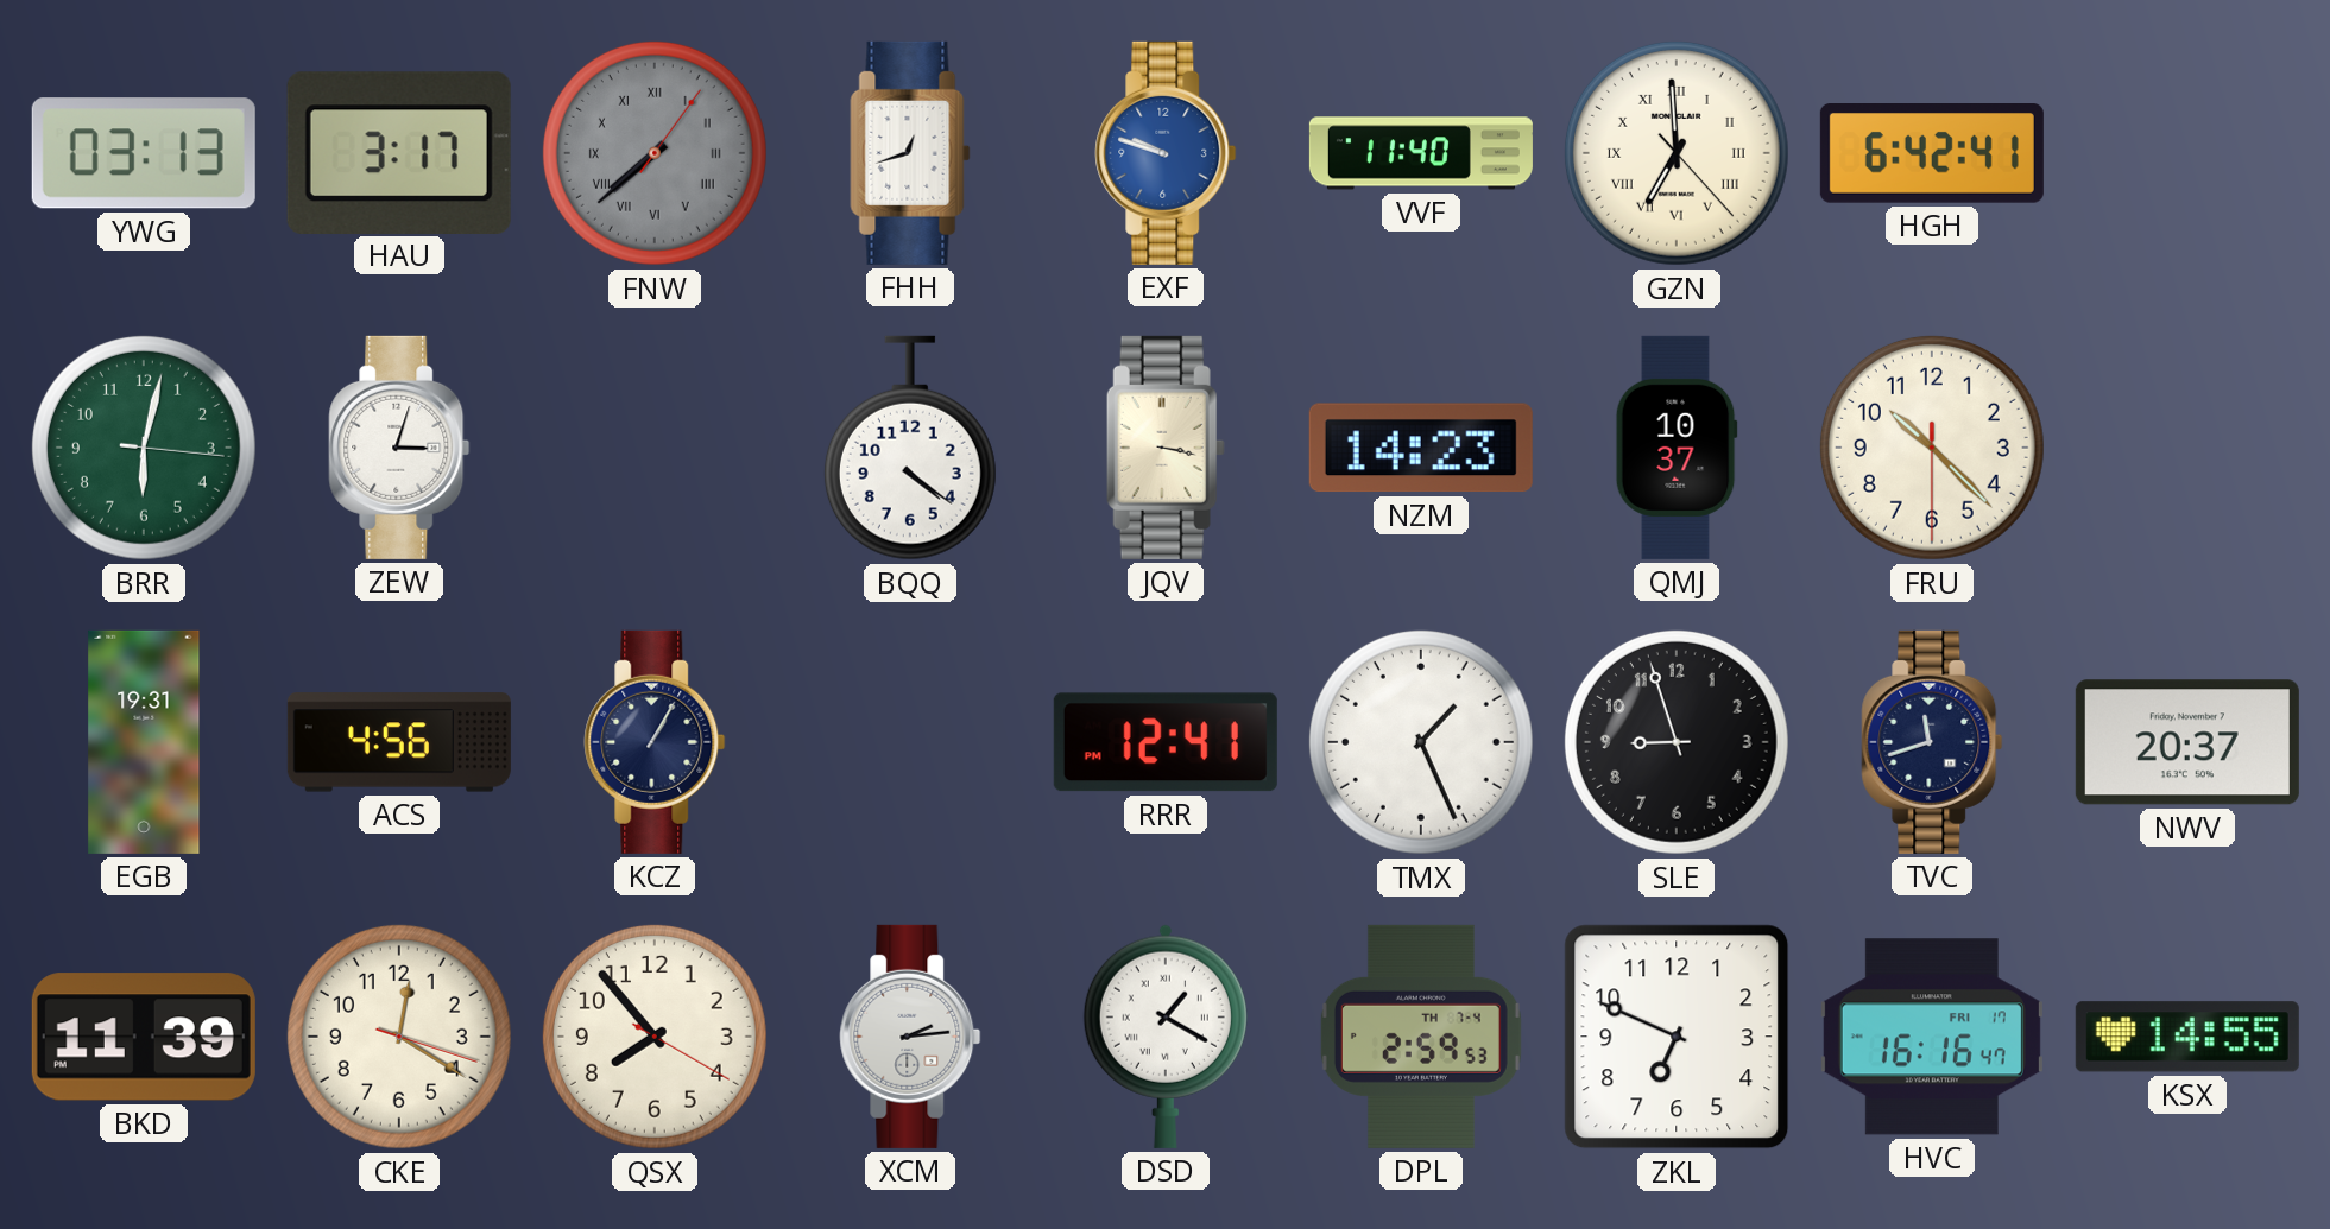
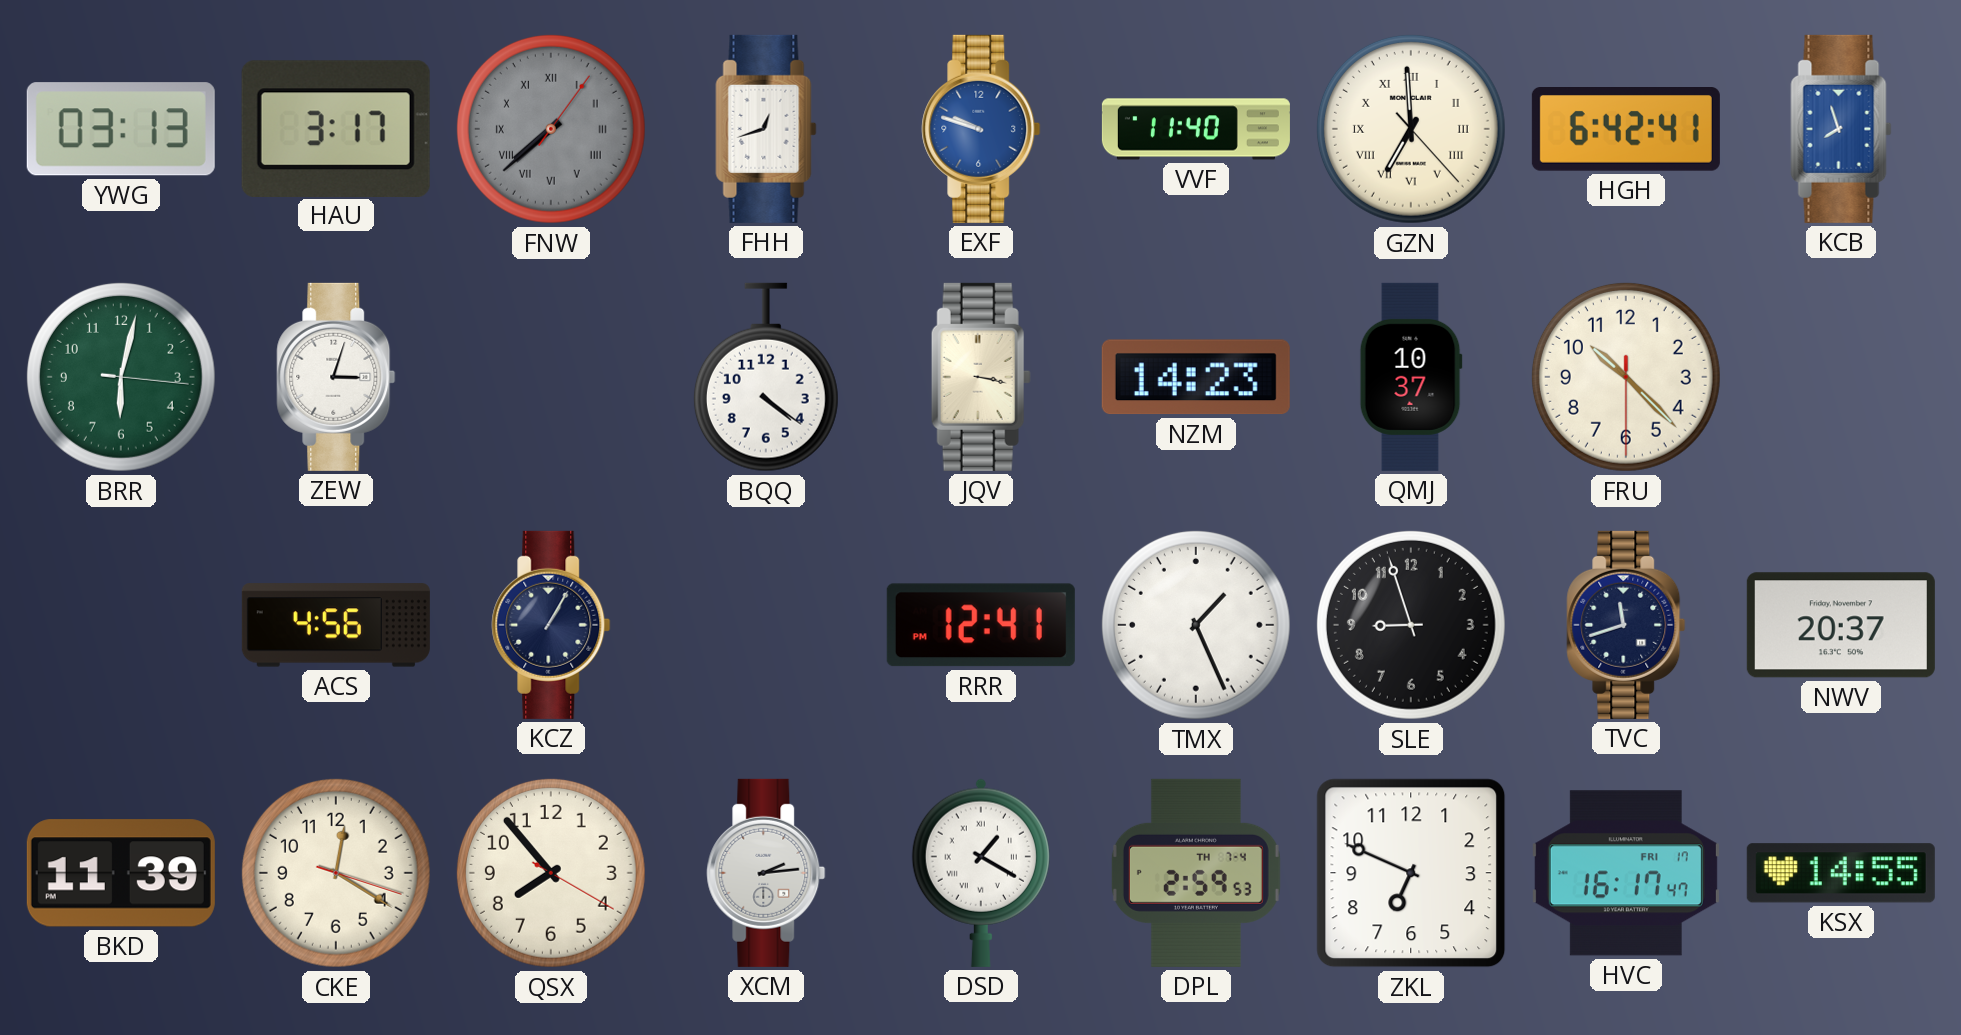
KCB: none -> 7:57 (1841, 129)
EGB: 19:31 -> none (144, 742)
HVC: 16:16 -> 16:17 (1626, 873)
